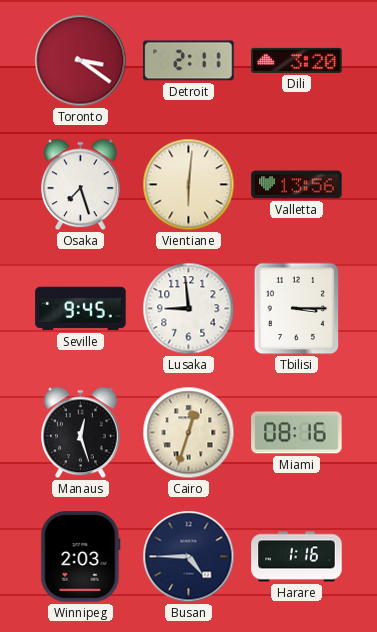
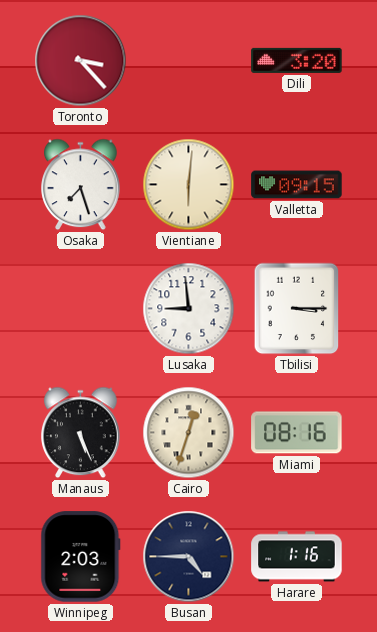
Toronto: 3:21 -> 3:23 (81, 61)
Detroit: 2:11 -> none (189, 61)
Valletta: 13:56 -> 09:15 (297, 185)
Seville: 9:45 -> none (81, 309)
Manaus: 12:27 -> 5:26 (81, 433)
